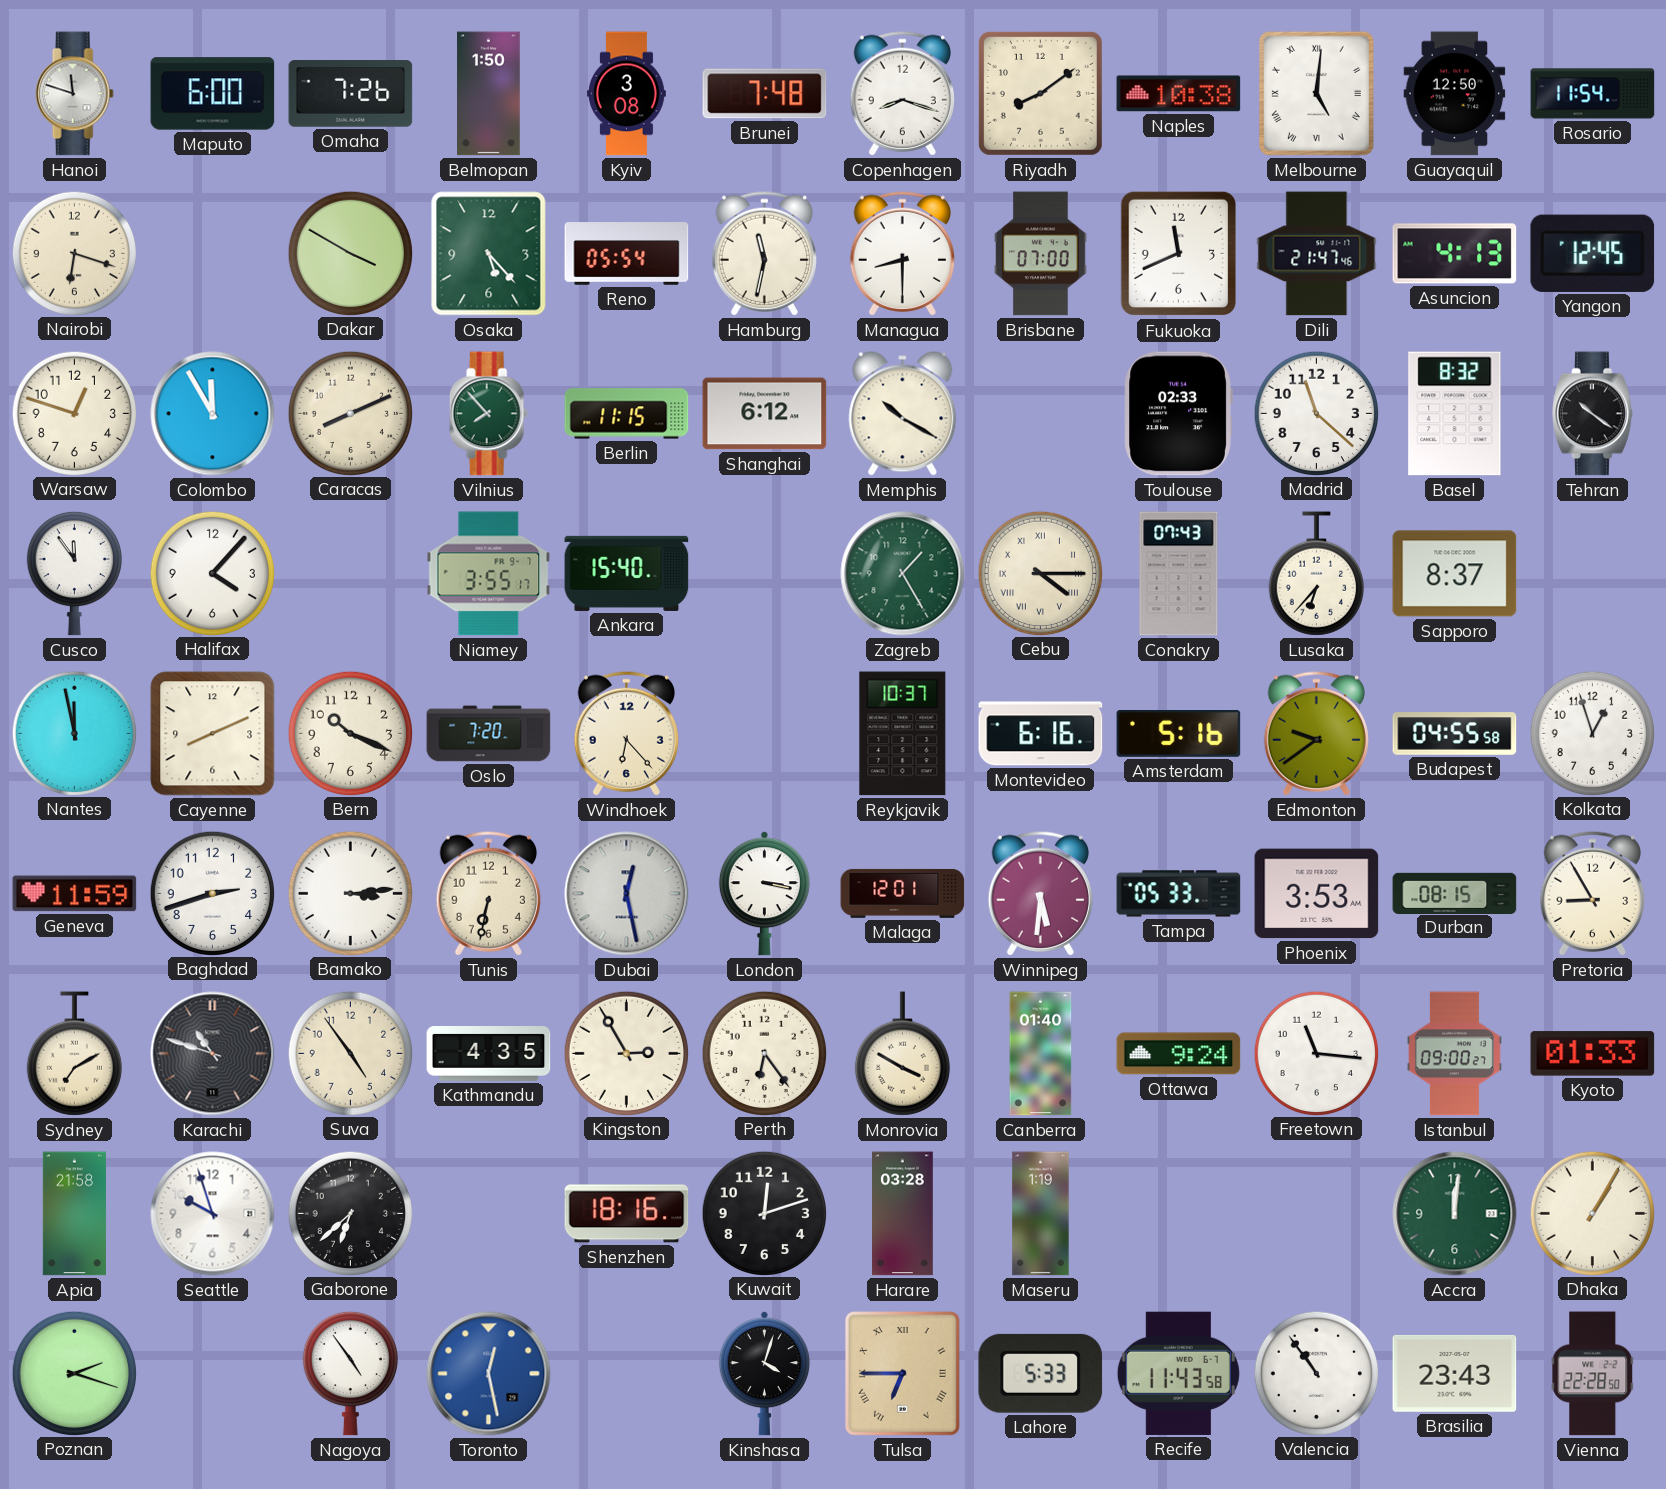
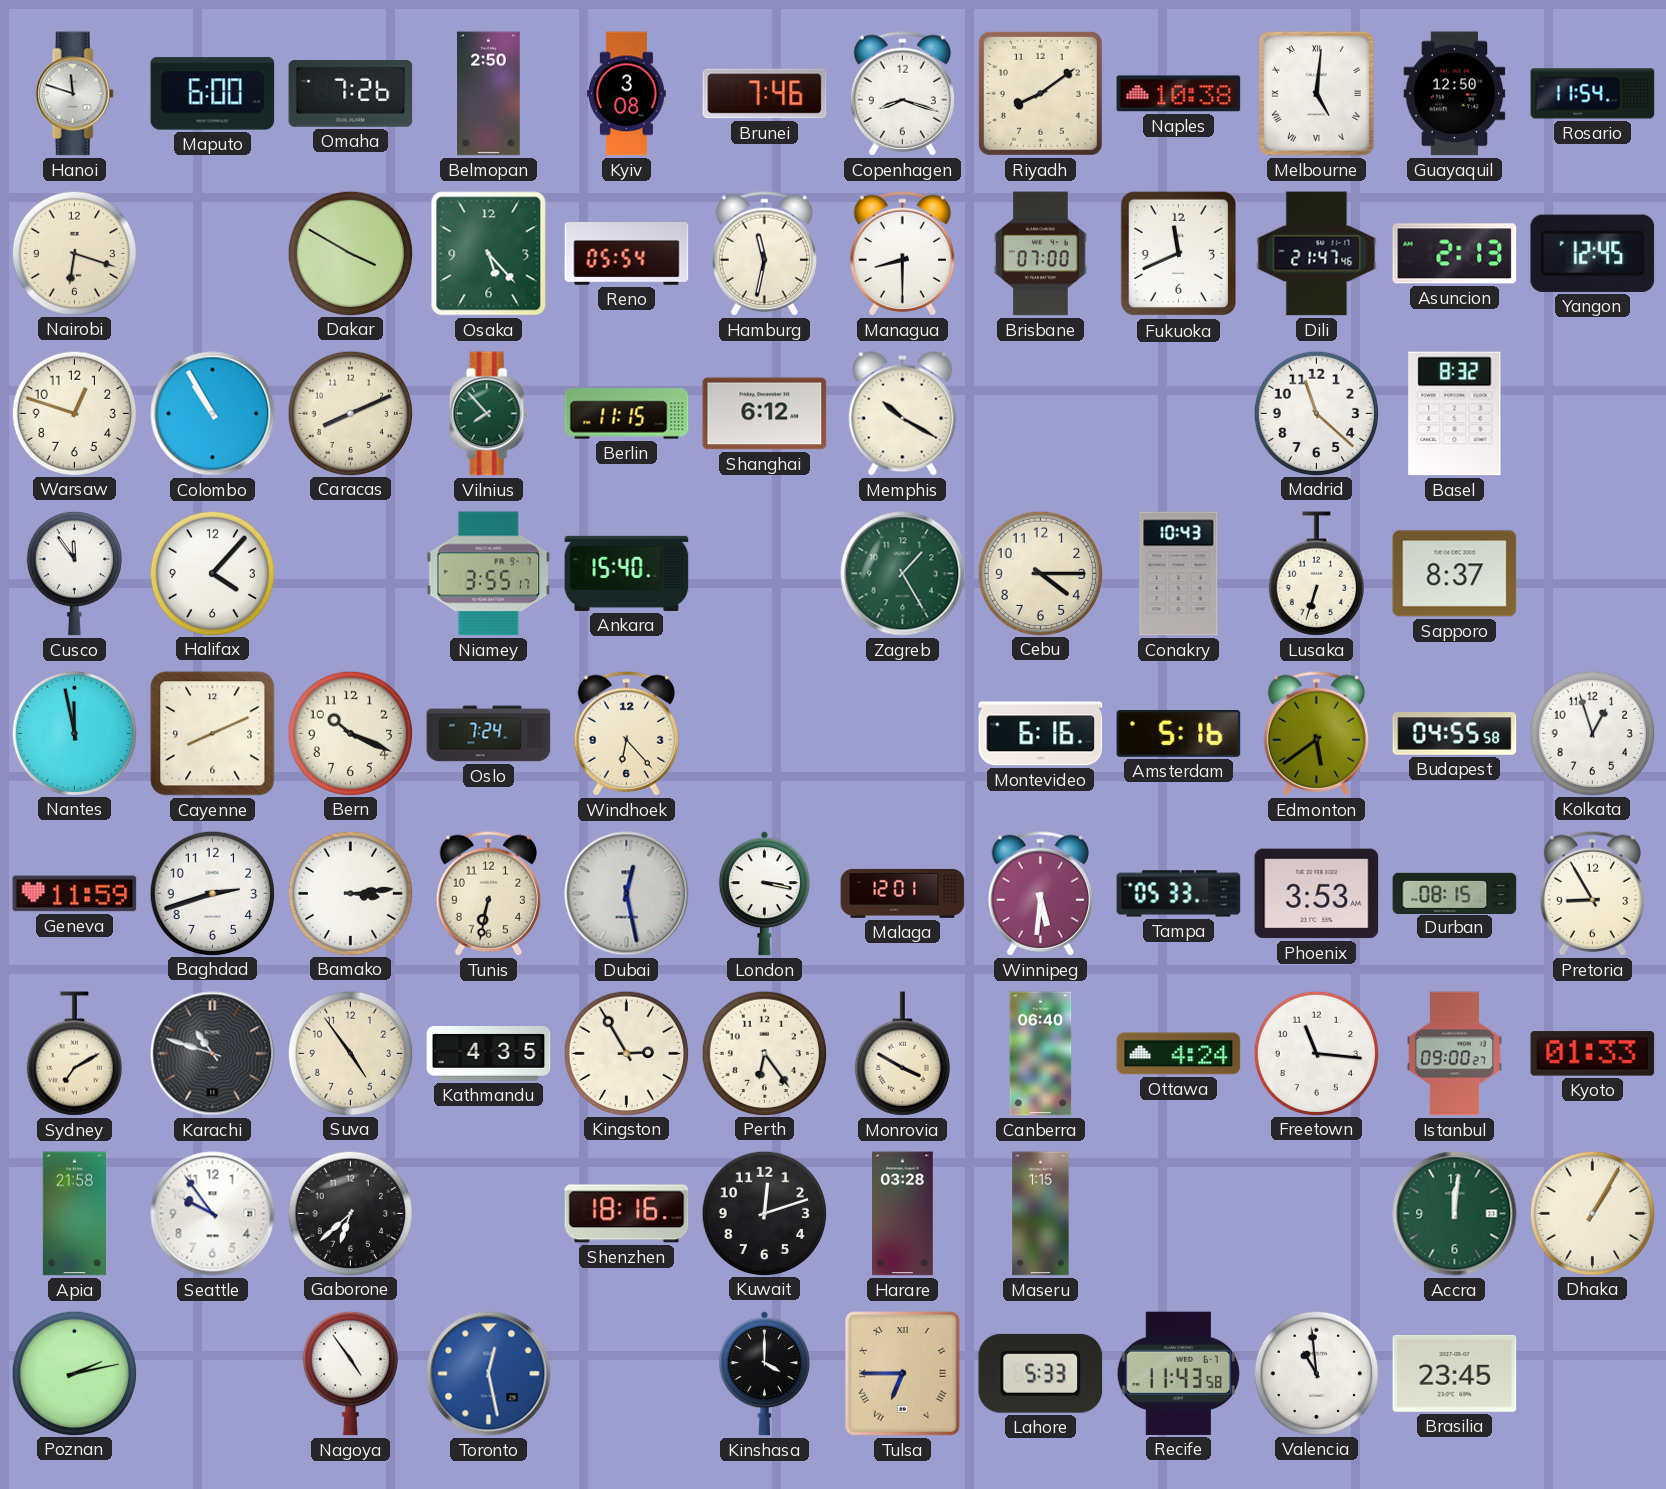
Belmopan: 1:50 -> 2:50 (489, 94)
Brunei: 7:48 -> 7:46 (765, 94)
Asuncion: 4:13 -> 2:13 (1455, 254)
Colombo: 11:55 -> 10:55 (213, 414)
Toulouse: 02:33 -> none (1178, 414)
Tehran: 10:21 -> none (1593, 414)
Cebu numerals: Roman -> Arabic (1040, 573)
Conakry: 07:43 -> 10:43 (1179, 574)
Lusaka: 6:37 -> 6:33 (1316, 574)
Oslo: 7:20 -> 7:24 (489, 734)
Reykjavik: 10:37 -> none (903, 734)
Edmonton: 9:39 -> 5:39 (1316, 733)
Canberra: 01:40 -> 06:40 (1041, 1054)
Ottawa: 9:24 -> 4:24 (1179, 1054)
Seattle: 9:57 -> 9:54 (213, 1214)
Maseru: 1:19 -> 1:15 (1041, 1214)
Poznan: 2:18 -> 2:13 (74, 1373)
Kinshasa: 4:03 -> 4:00 (764, 1374)
Valencia: 10:54 -> 10:59 (1316, 1373)
Brasilia: 23:43 -> 23:45 (1455, 1373)
Vienna: 22:28 -> none (1593, 1374)
